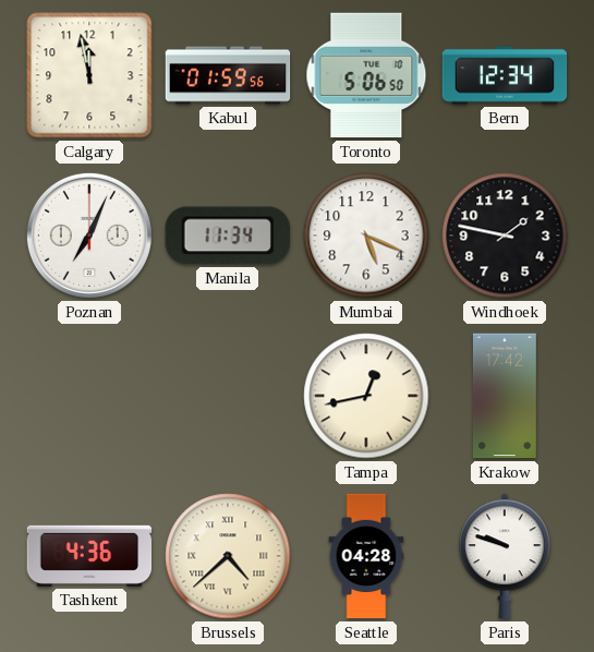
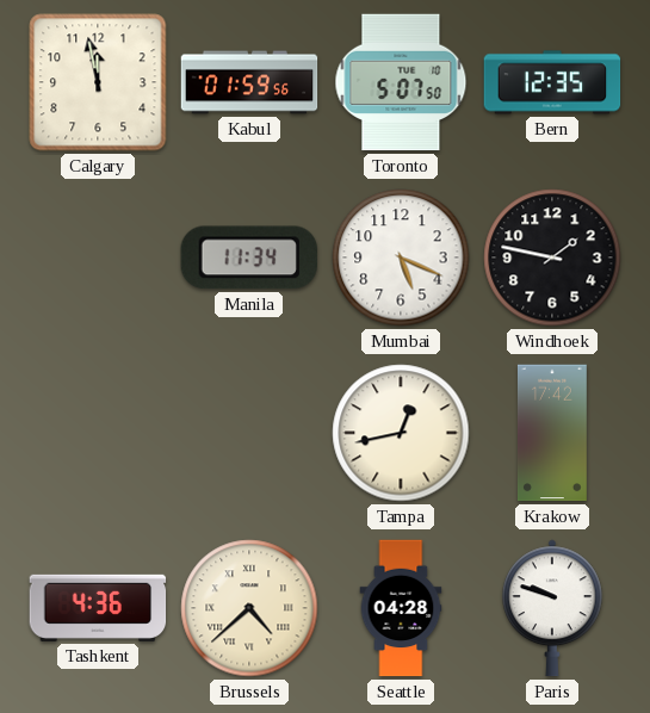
Toronto: 5:06 -> 5:07 (401, 82)
Bern: 12:34 -> 12:35 (552, 82)
Poznan: 7:04 -> none (89, 236)
